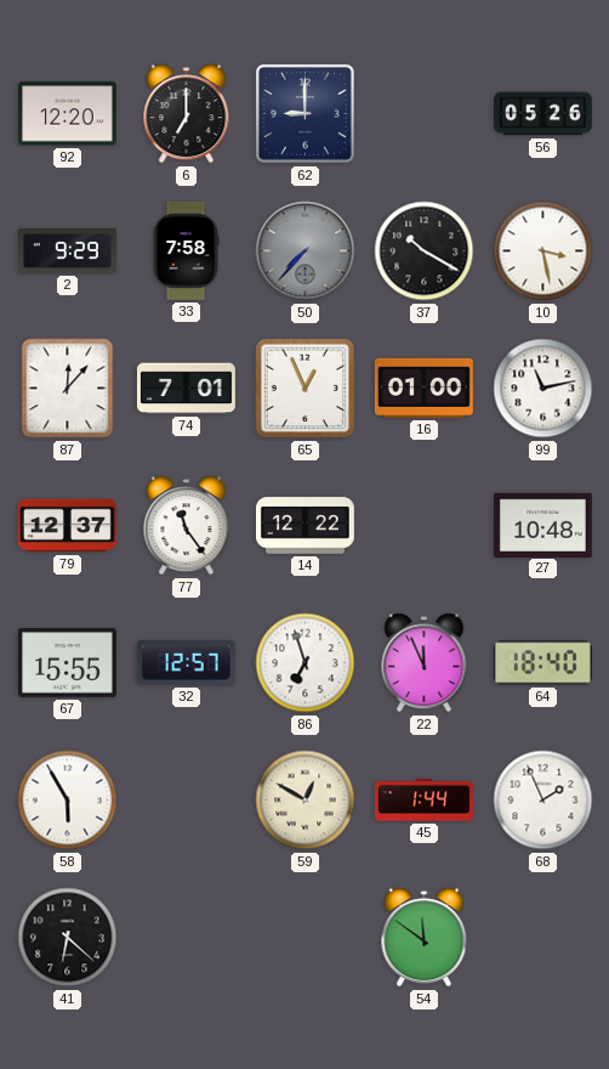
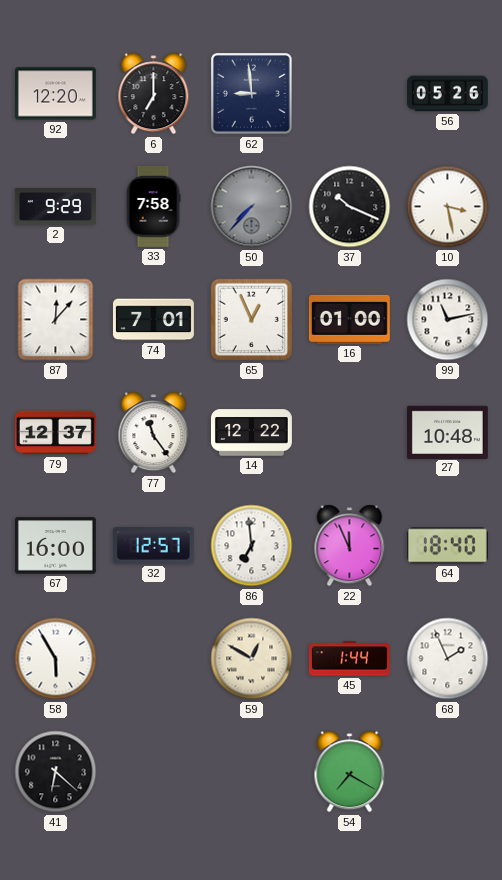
62: 9:00 -> 8:59 (252, 94)
37: 10:20 -> 10:19 (350, 207)
67: 15:55 -> 16:00 (55, 546)
86: 6:57 -> 6:59 (252, 546)
54: 11:51 -> 7:20 (350, 772)
